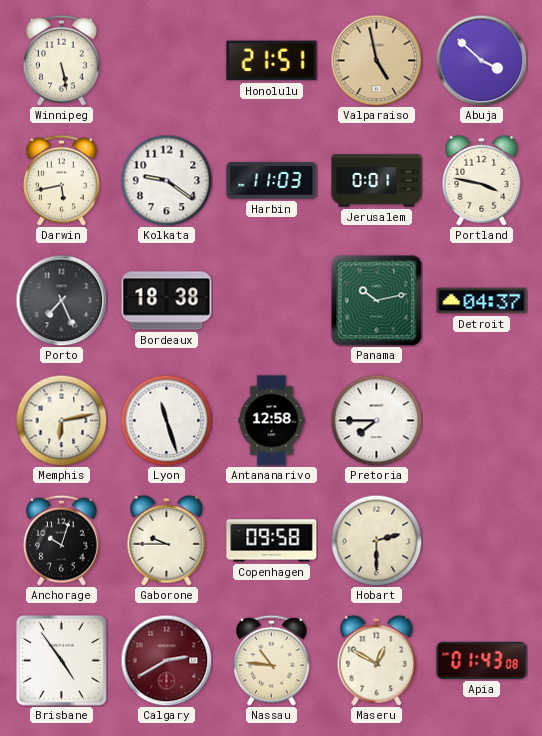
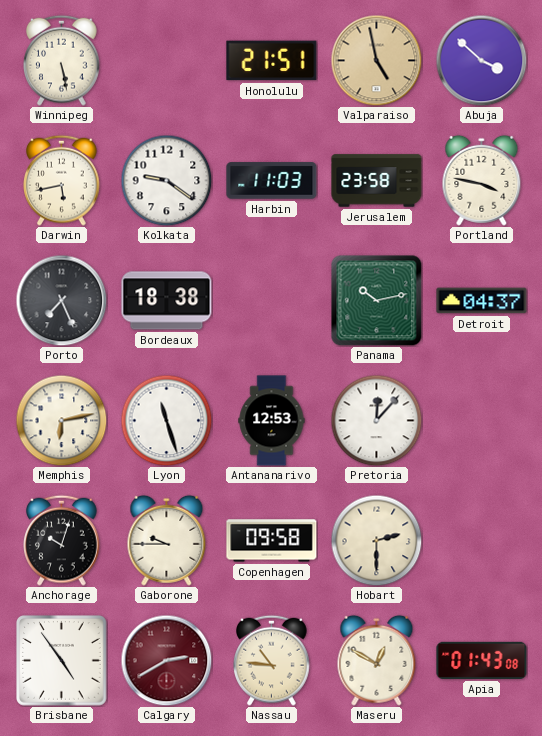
Jerusalem: 0:01 -> 23:58 (377, 181)
Antananarivo: 12:58 -> 12:53 (272, 421)
Pretoria: 7:45 -> 12:07 (376, 420)
